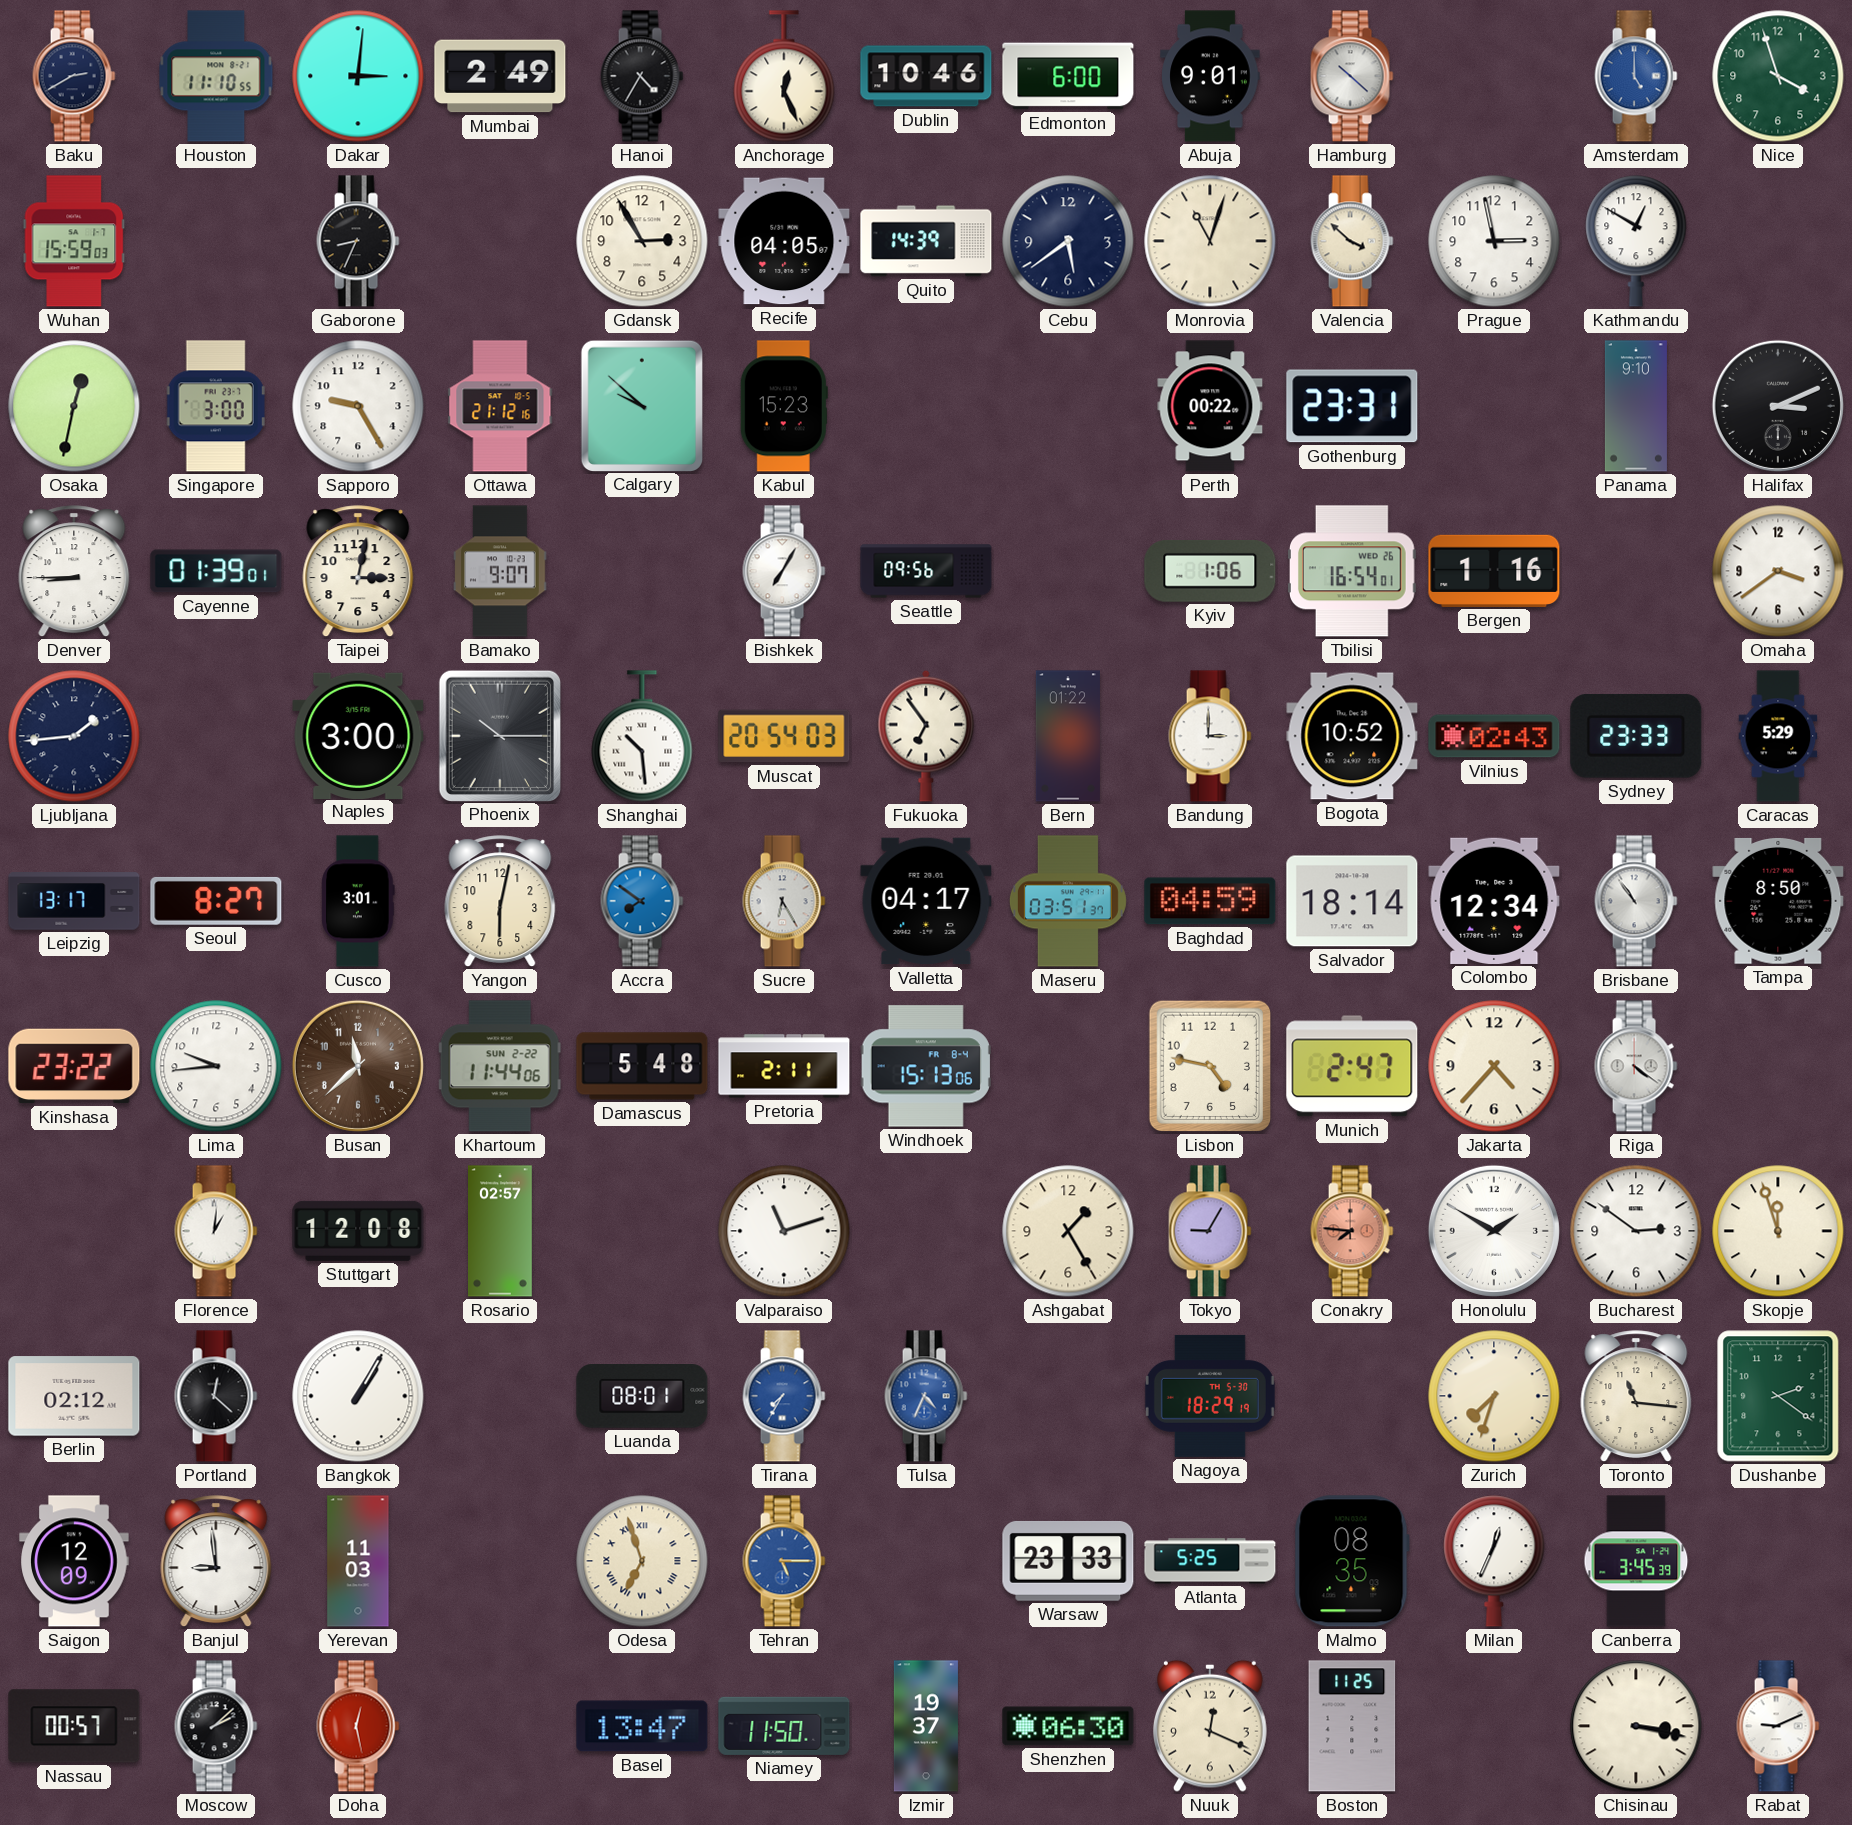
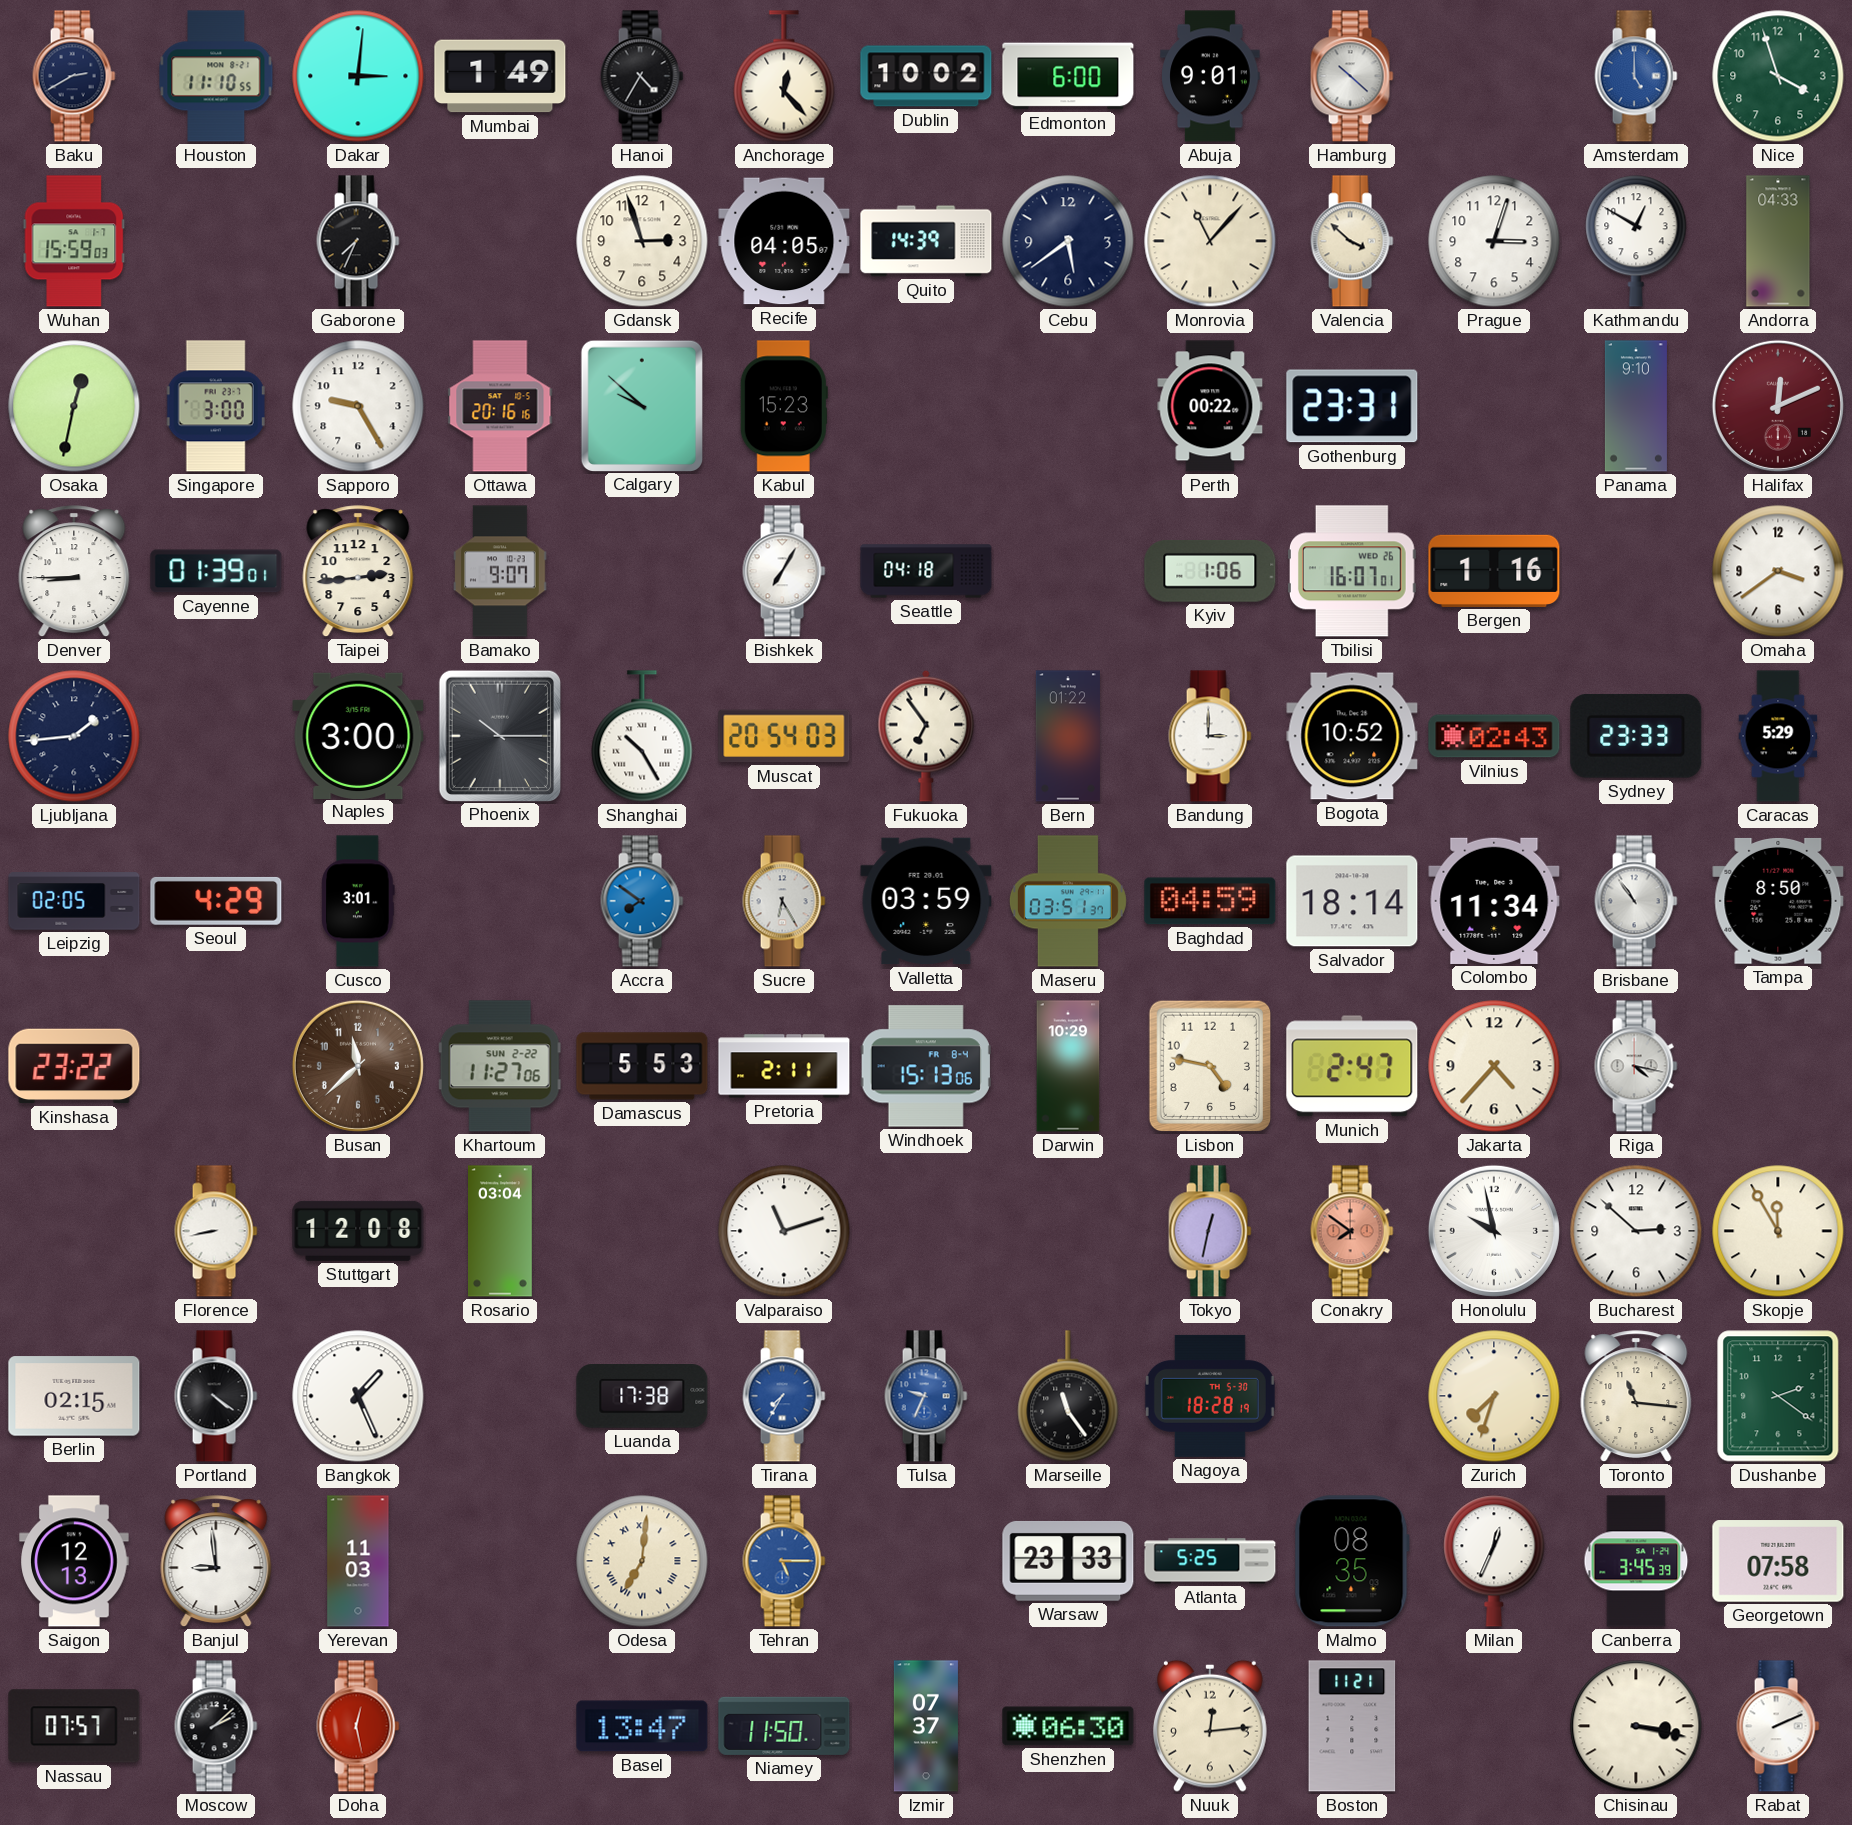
Mumbai: 2:49 -> 1:49 (500, 76)
Anchorage: 12:26 -> 12:23 (784, 76)
Dublin: 10:46 -> 10:02 (926, 76)
Gaborone: 8:34 -> 7:34 (358, 241)
Gdansk: 2:55 -> 2:57 (642, 241)
Monrovia: 11:03 -> 11:07 (1210, 241)
Prague: 2:58 -> 3:03 (1494, 241)
Andorra: none -> 04:33 (1778, 241)
Ottawa: 21:12 -> 20:16 (500, 406)
Halifax: 3:11 -> 12:11 (1778, 406)
Halifax dial: black -> burgundy (1778, 406)
Taipei: 3:02 -> 2:44 (358, 572)
Seattle: 09:56 -> 04:18 (926, 571)
Tbilisi: 16:54 -> 16:07 (1353, 571)
Shanghai: 10:29 -> 10:25 (642, 736)
Leipzig: 13:17 -> 02:05 (74, 901)
Seoul: 8:27 -> 4:29 (216, 901)
Yangon: 6:02 -> none (500, 902)
Valletta: 04:17 -> 03:59 (926, 901)
Colombo: 12:34 -> 11:34 (1494, 901)
Lima: 9:44 -> none (216, 1066)
Khartoum: 11:44 -> 11:27 (500, 1066)
Damascus: 5:48 -> 5:53 (642, 1066)
Darwin: none -> 10:29 (1068, 1066)
Riga: 4:21 -> 4:17 (1636, 1066)
Florence: 1:01 -> 8:43 (216, 1231)
Rosario: 02:57 -> 03:04 (501, 1231)
Ashgabat: 1:25 -> none (1068, 1231)
Tokyo: 9:05 -> 12:32 (1210, 1231)
Conakry: 7:46 -> 7:51 (1352, 1231)
Honolulu: 1:50 -> 9:58 (1494, 1231)
Bucharest: 2:51 -> 2:52 (1636, 1231)
Skopje: 11:57 -> 11:55 (1778, 1231)
Berlin: 02:12 -> 02:15 (74, 1396)
Portland: 12:22 -> 4:21 (216, 1396)
Bangkok: 1:05 -> 1:26 (358, 1396)
Luanda: 08:01 -> 17:38 (642, 1397)
Tulsa: 4:34 -> 9:34 (926, 1396)
Marseille: none -> 11:24 (1068, 1396)
Nagoya: 18:29 -> 18:28 (1210, 1396)
Saigon: 12:09 -> 12:13 (74, 1561)
Odesa: 6:57 -> 7:01 (642, 1561)
Georgetown: none -> 07:58 (1778, 1561)
Nassau: 00:57 -> 07:57 (74, 1726)
Izmir: 19:37 -> 07:37 (926, 1726)
Nuuk: 12:19 -> 12:14 (1210, 1726)
Boston: 11:25 -> 11:21 (1352, 1726)
Rabat: 9:11 -> 2:11 (1778, 1726)
